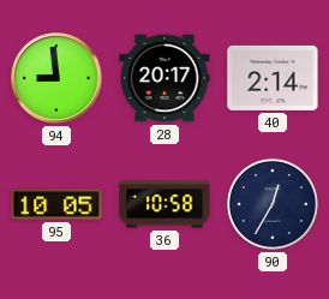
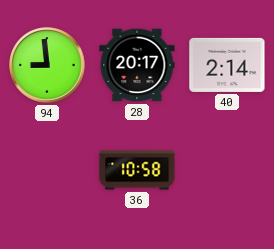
95: 10:05 -> none (56, 204)
90: 12:35 -> none (273, 204)
